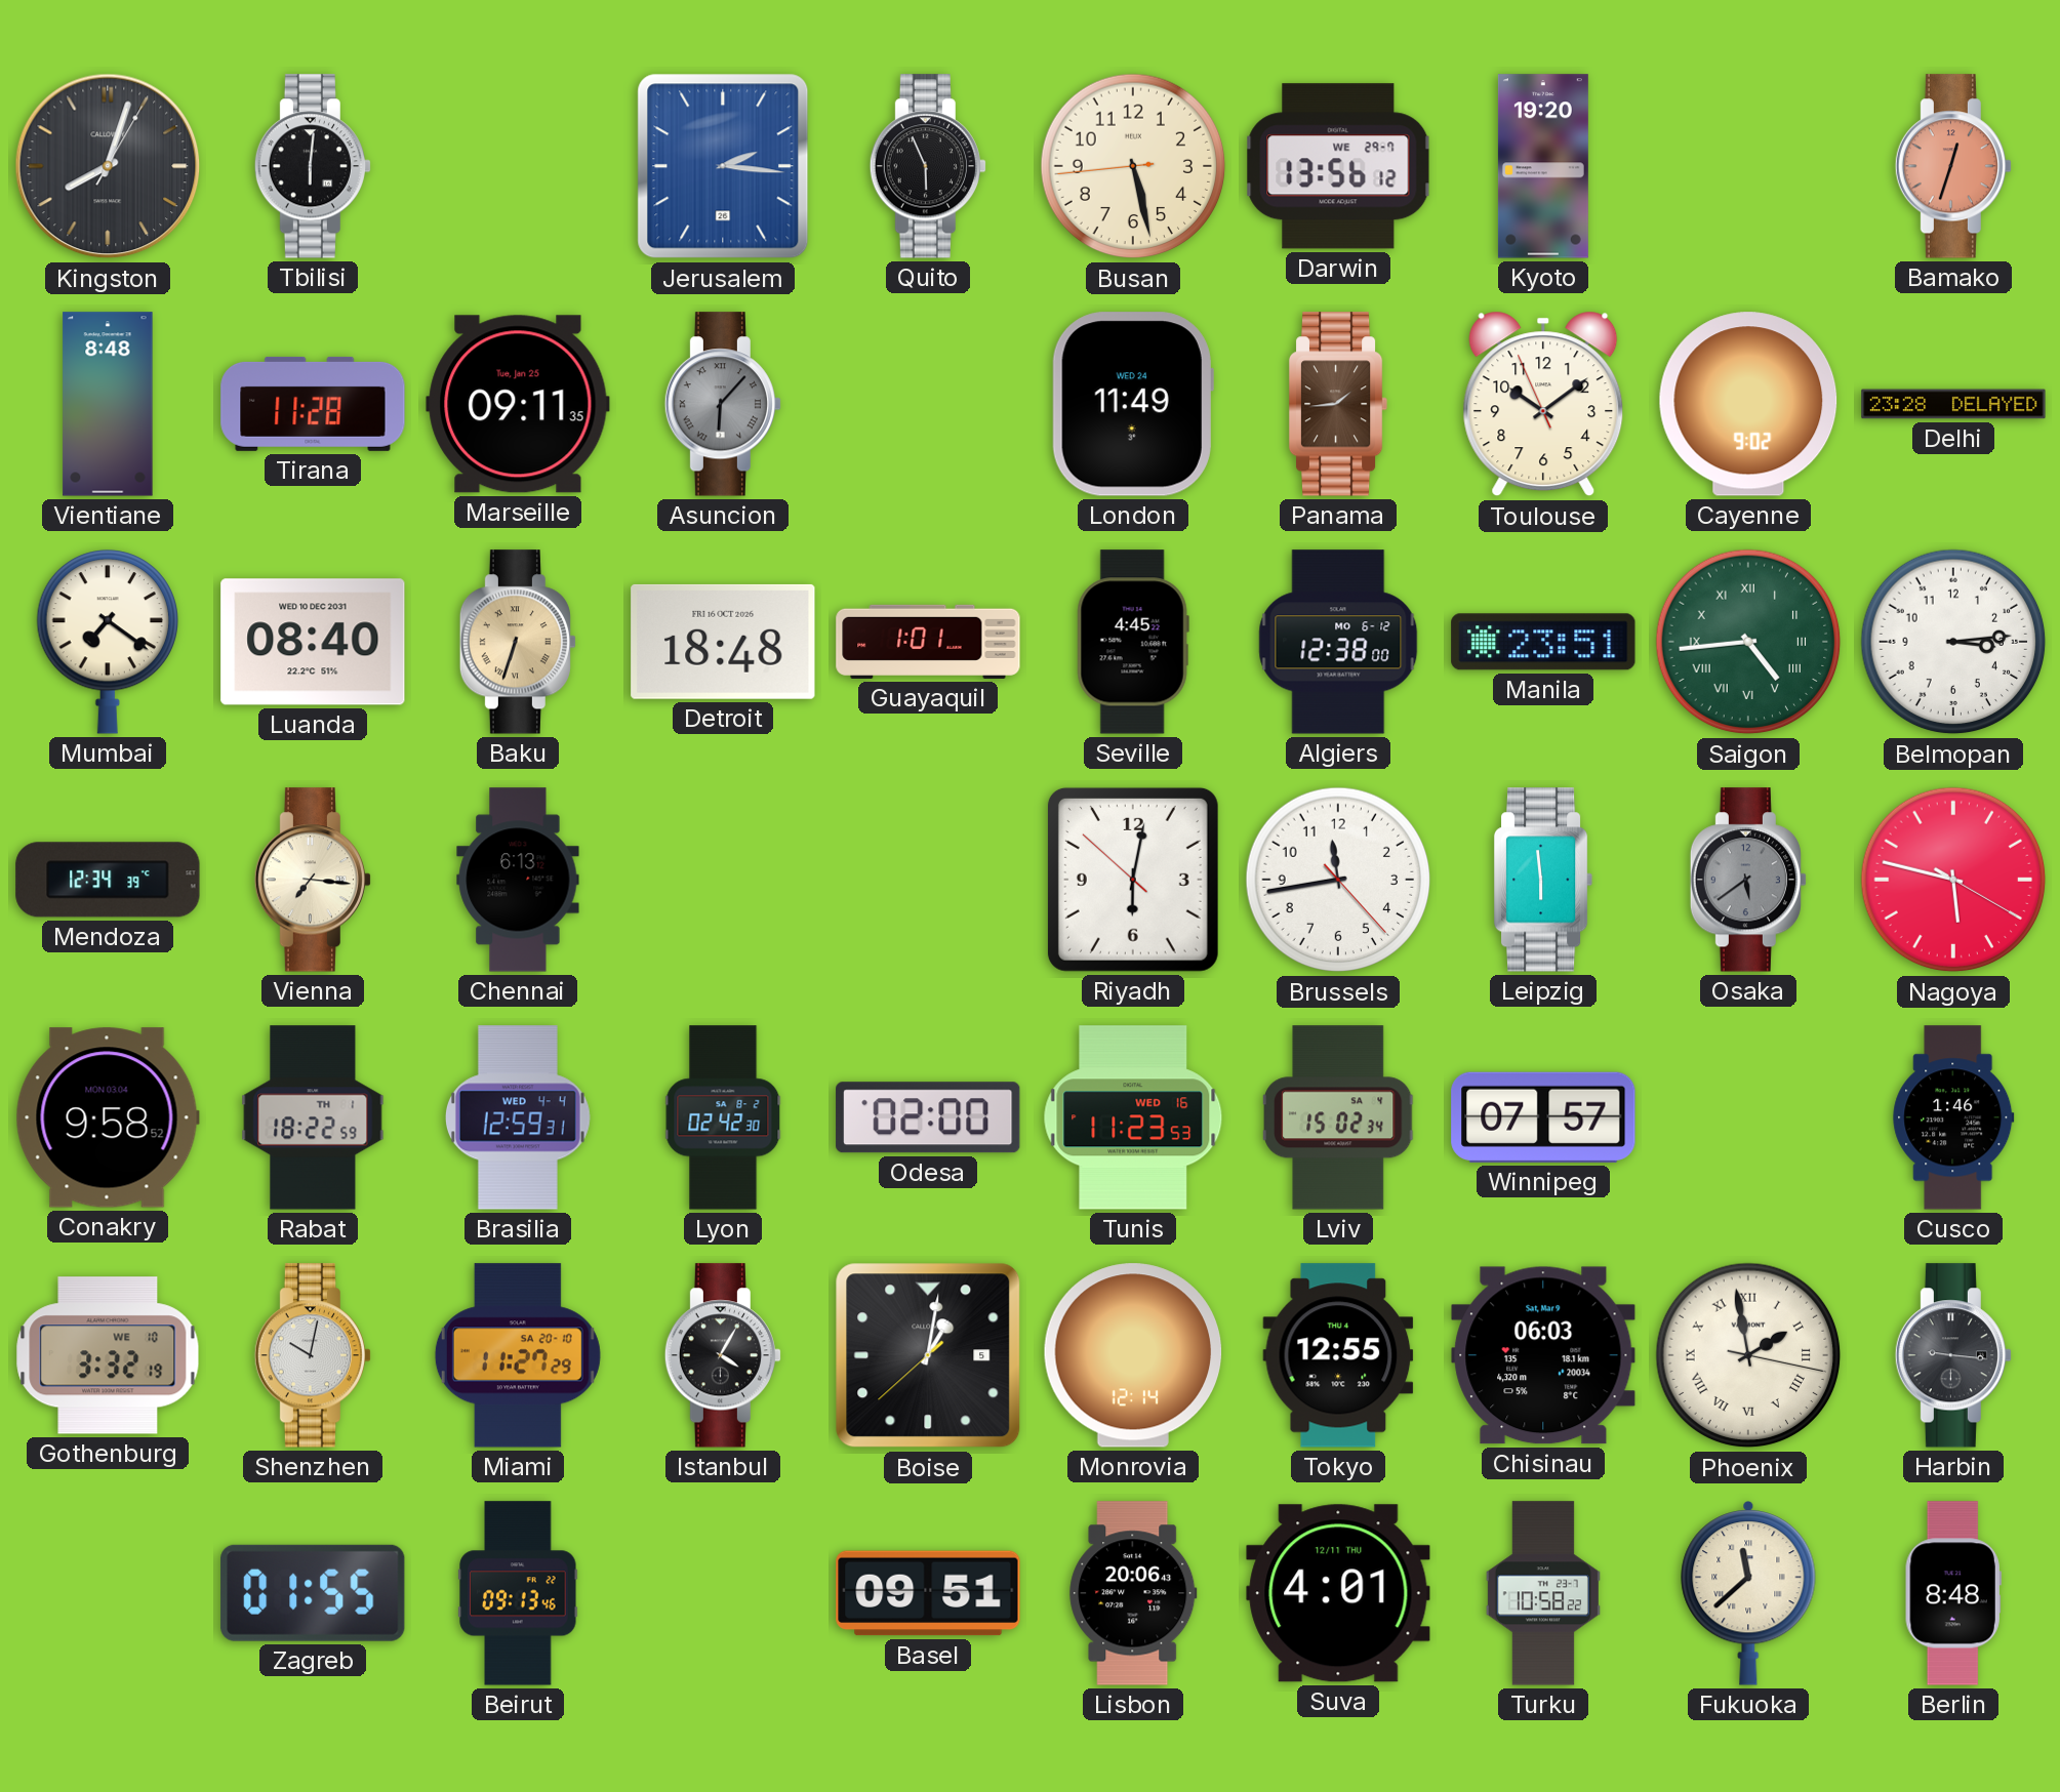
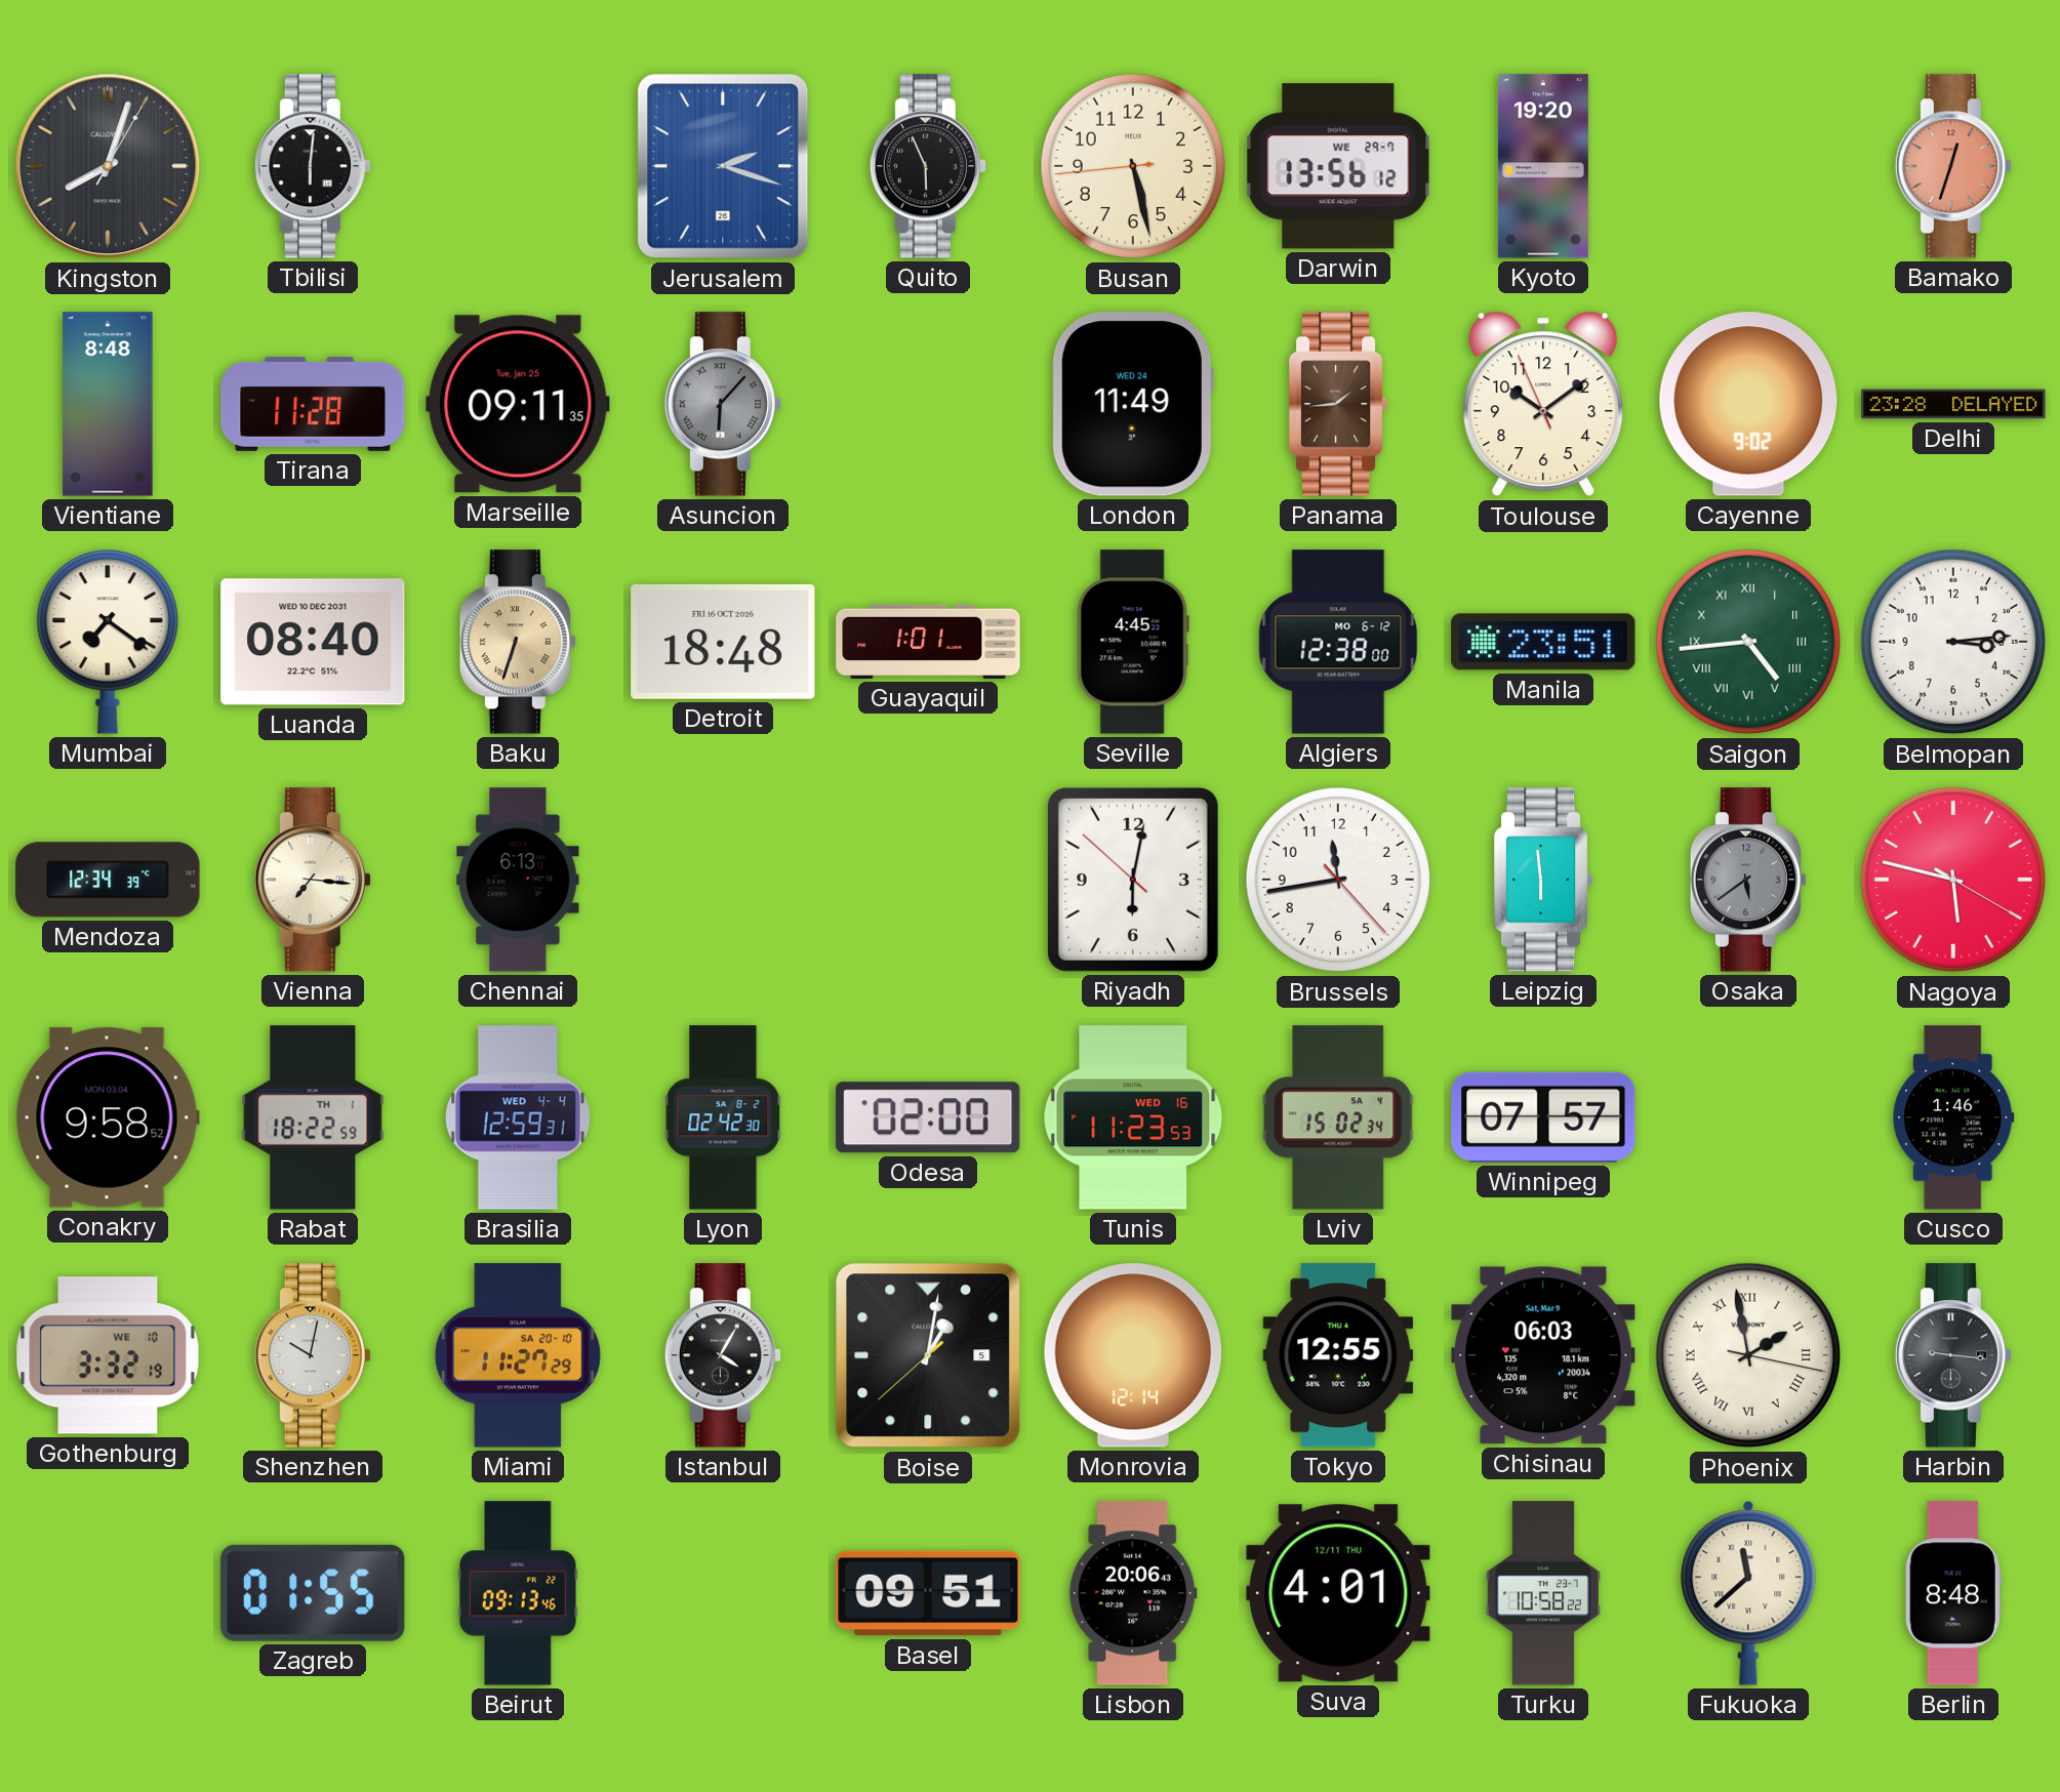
Jerusalem: 2:16 -> 2:18 (723, 166)
